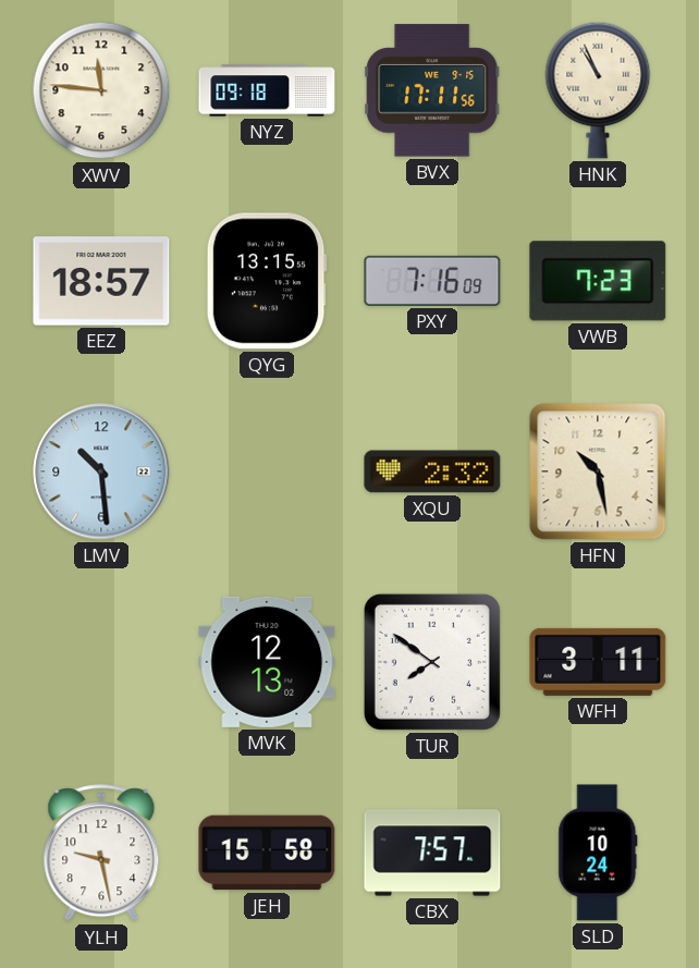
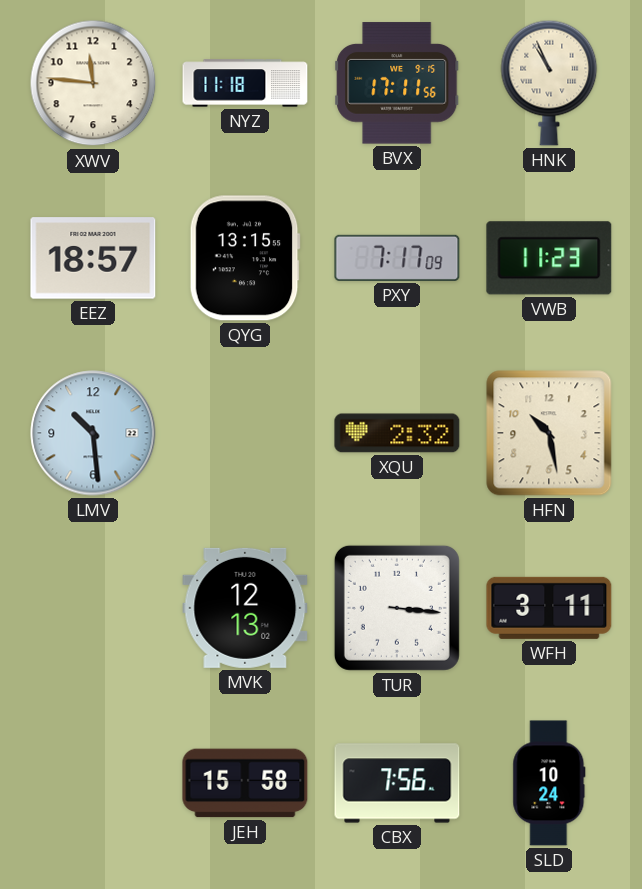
NYZ: 09:18 -> 11:18 (245, 83)
PXY: 7:16 -> 7:17 (397, 258)
VWB: 7:23 -> 11:23 (549, 258)
TUR: 7:51 -> 3:16 (397, 608)
YLH: 9:28 -> none (101, 854)
CBX: 7:57 -> 7:56 (397, 783)
